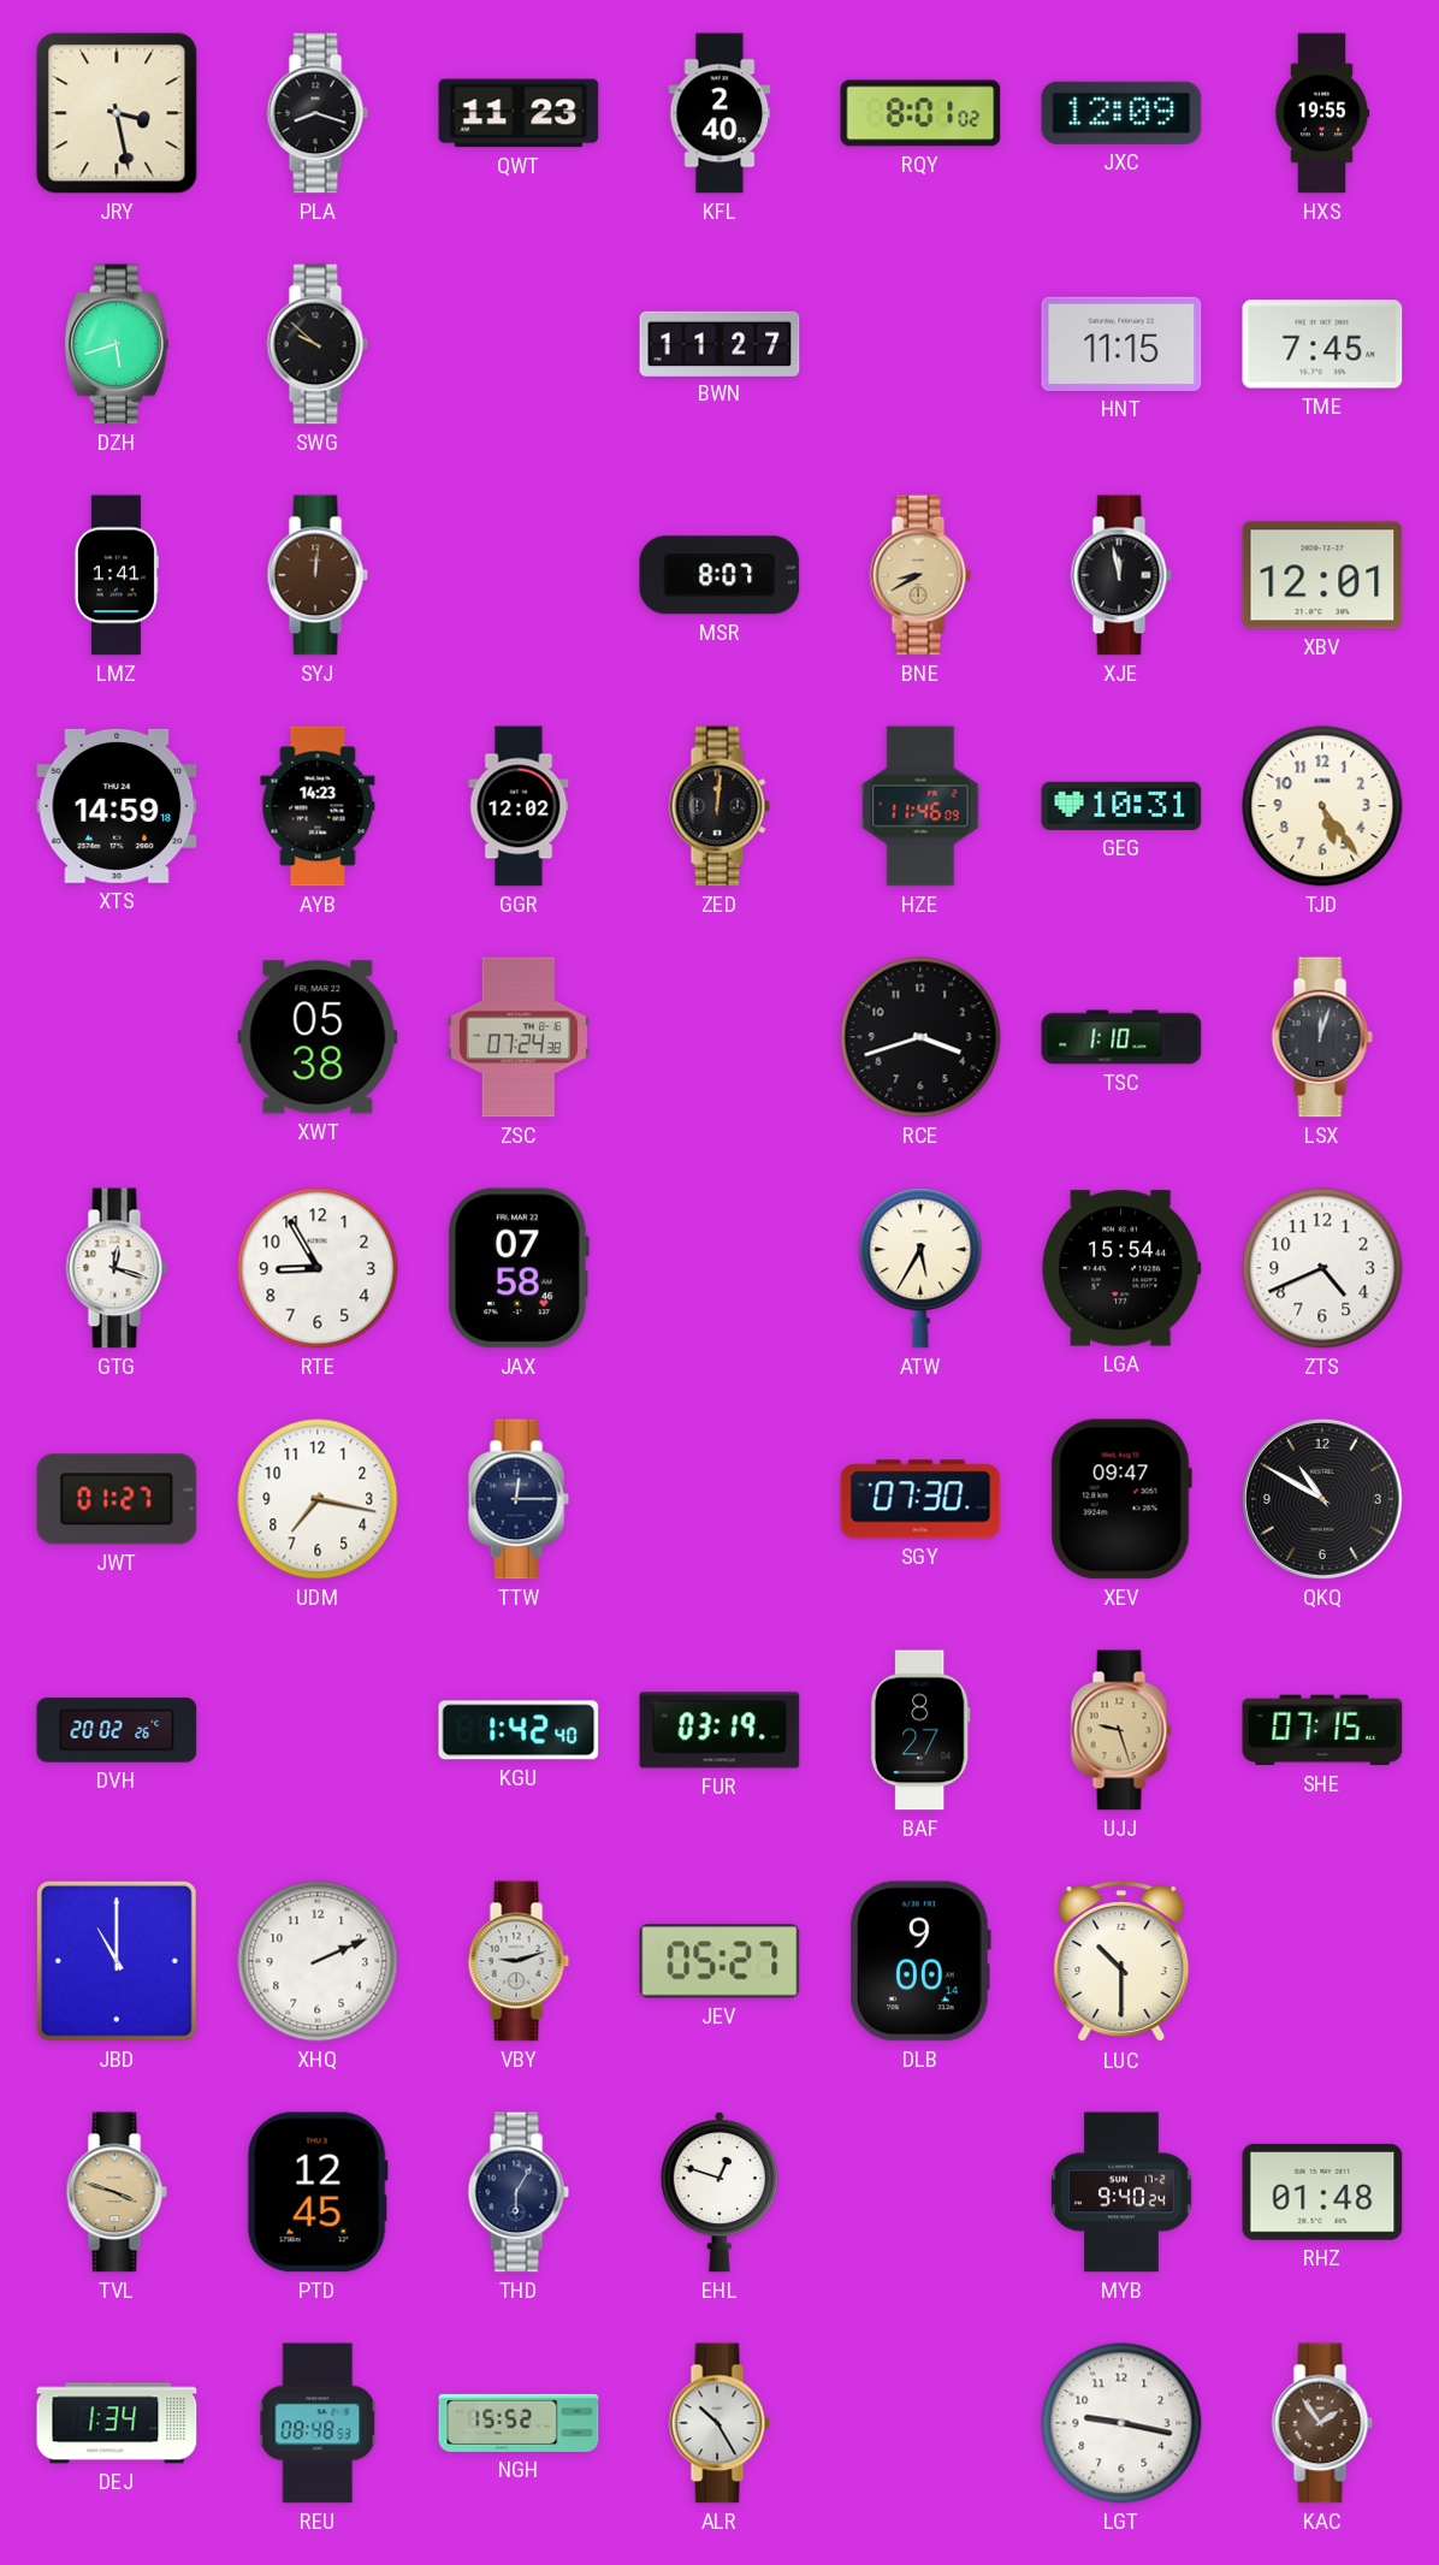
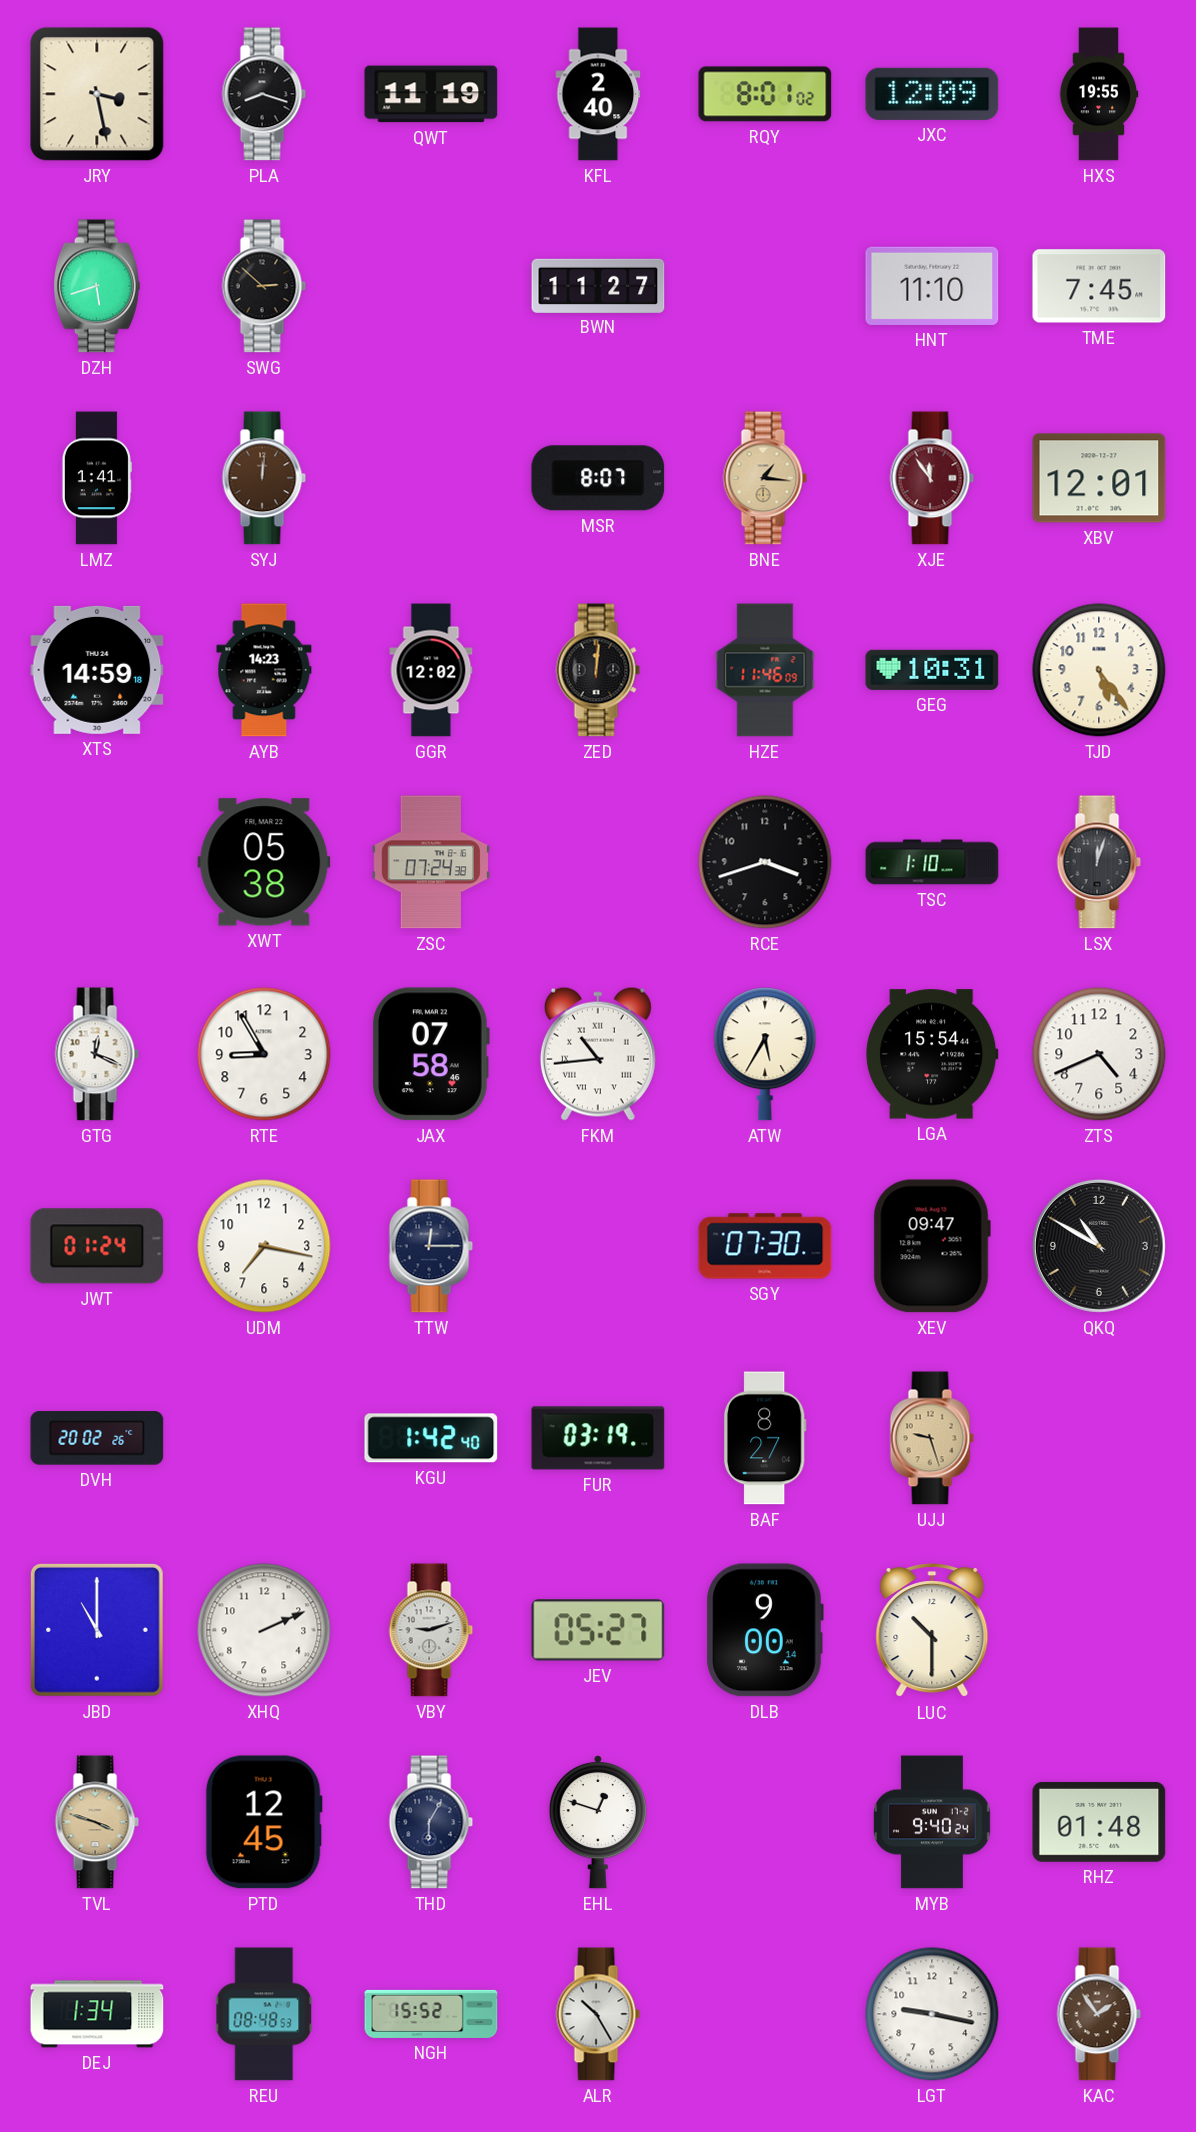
QWT: 11:23 -> 11:19 (431, 94)
SWG: 9:52 -> 2:52 (264, 286)
HNT: 11:15 -> 11:10 (932, 286)
BNE: 8:40 -> 1:16 (765, 478)
XJE: 11:58 -> 11:54 (932, 478)
XJE dial: black -> burgundy (932, 478)
GTG: 12:18 -> 12:19 (97, 1054)
FKM: none -> 10:44 (598, 1054)
JWT: 01:27 -> 01:24 (97, 1246)
SHE: 07:15 -> none (1322, 1730)
